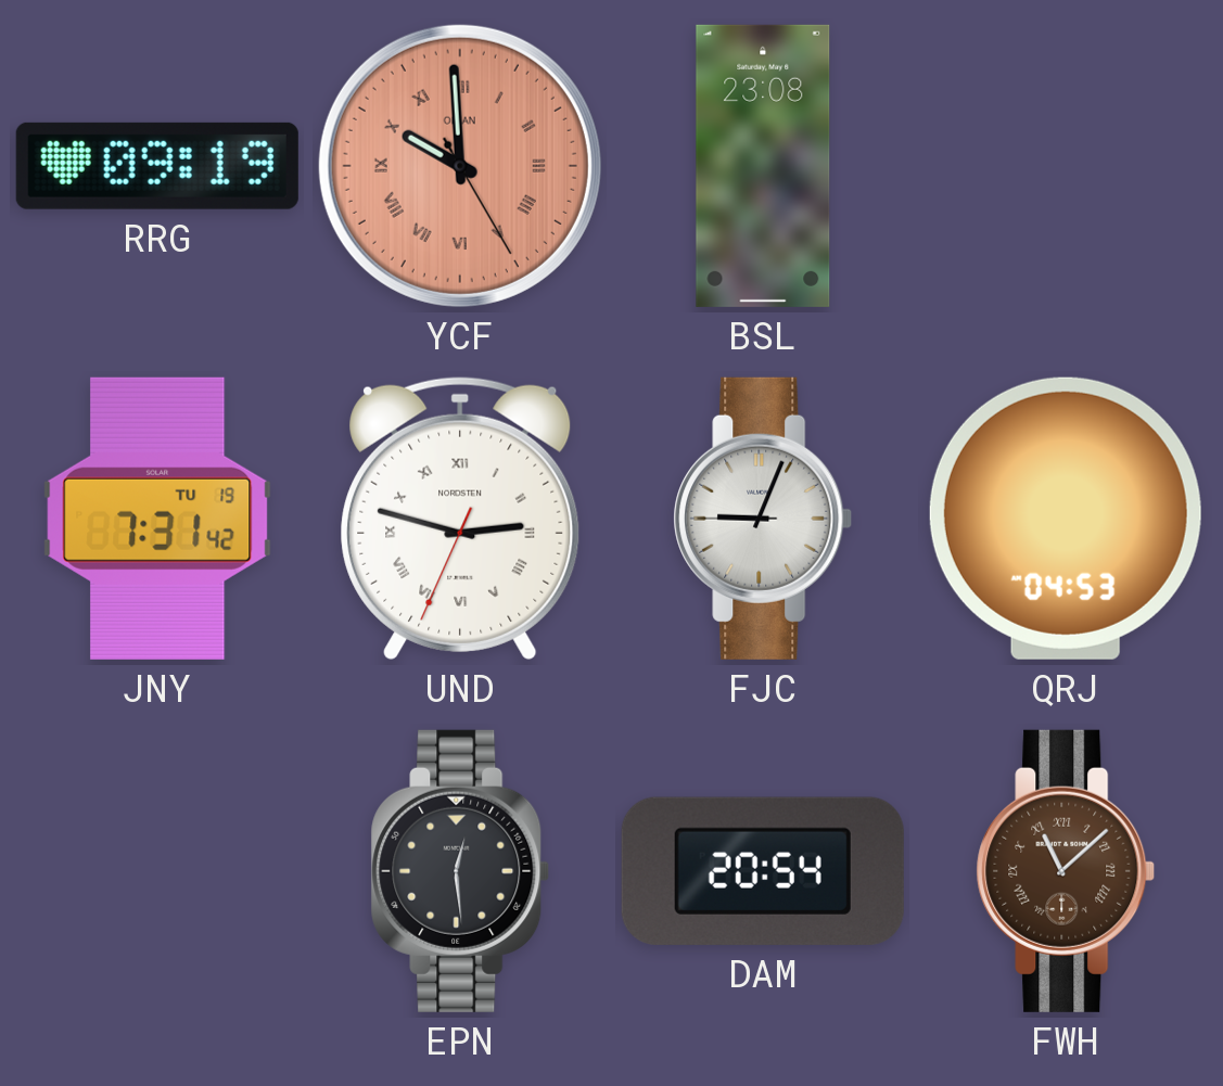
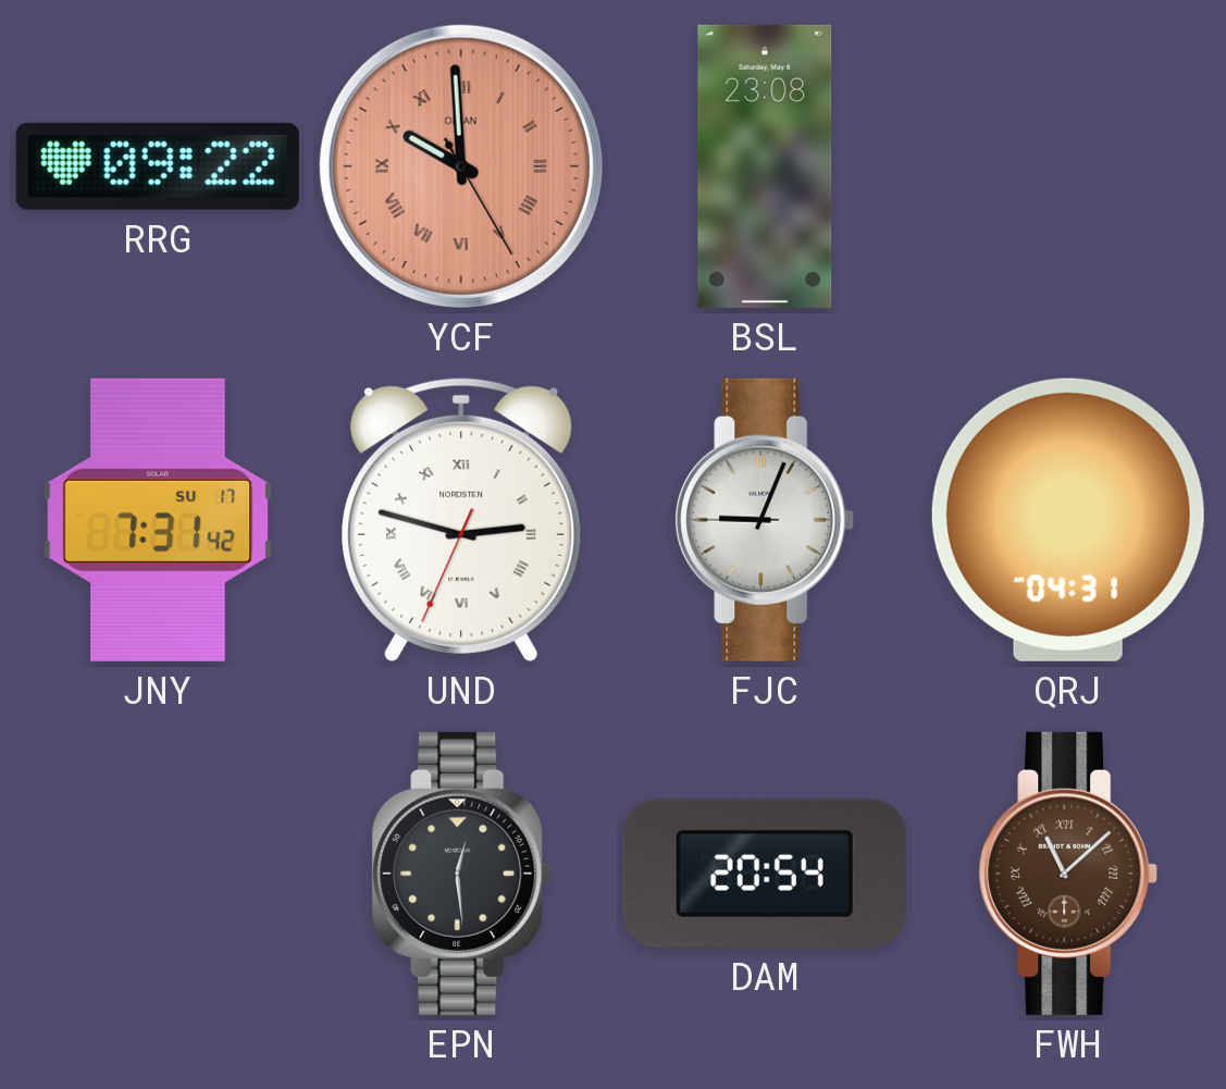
RRG: 09:19 -> 09:22 (158, 166)
JNY date: TU 19 -> SU 17 (158, 520)
QRJ: 04:53 -> 04:31 (1068, 520)
